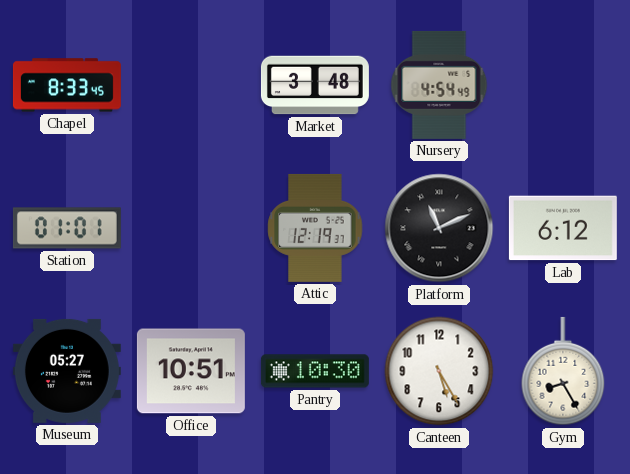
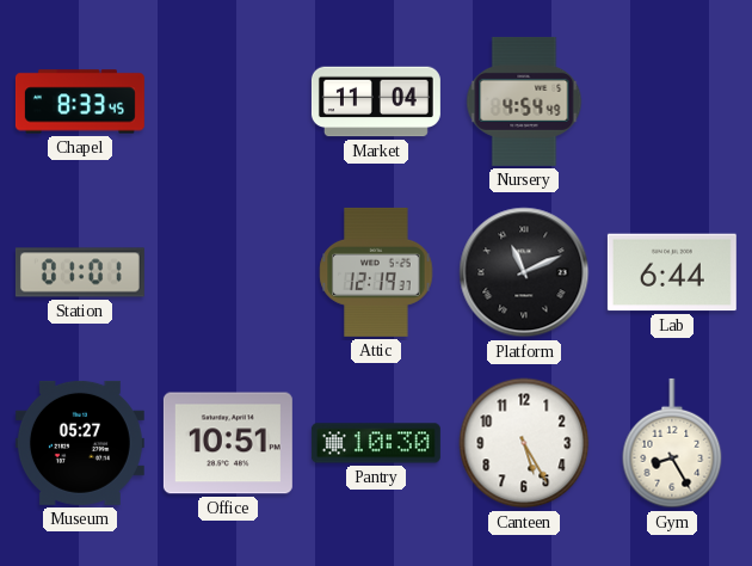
Market: 3:48 -> 11:04 (376, 101)
Lab: 6:12 -> 6:44 (672, 272)
